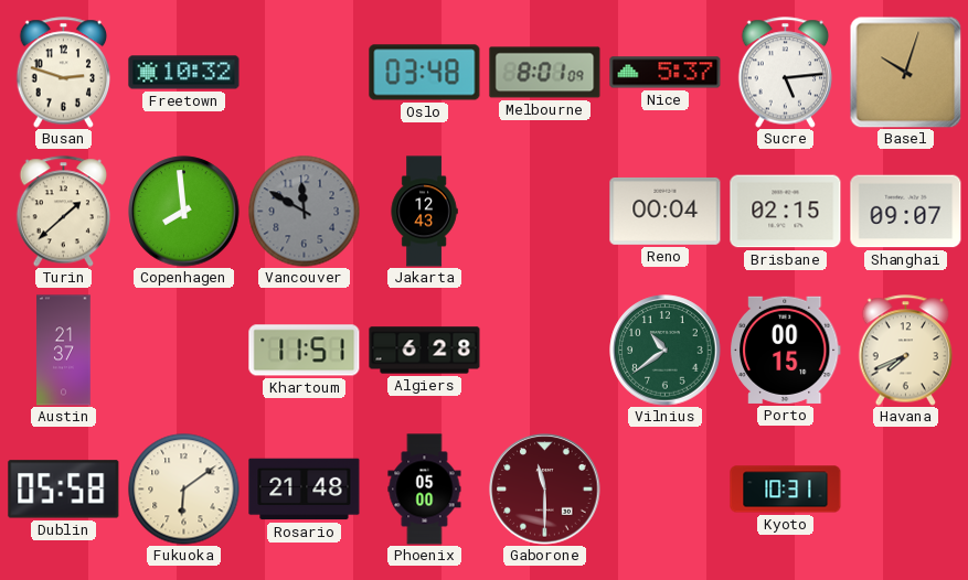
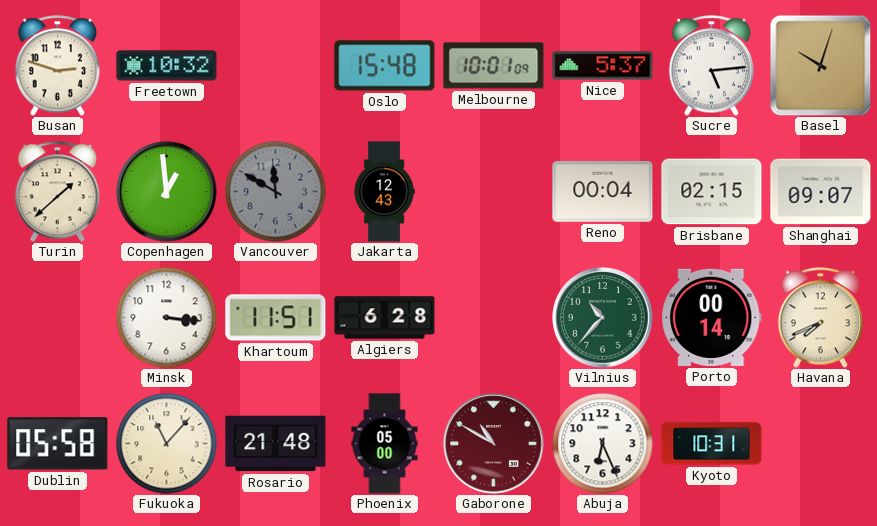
Oslo: 03:48 -> 15:48 (385, 66)
Melbourne: 8:01 -> 10:01 (494, 66)
Copenhagen: 7:59 -> 12:59 (167, 192)
Austin: 21:37 -> none (64, 351)
Minsk: none -> 3:16 (167, 318)
Vilnius: 10:39 -> 10:37 (603, 318)
Porto: 00:15 -> 00:14 (711, 317)
Fukuoka: 6:09 -> 11:07 (167, 444)
Gaborone: 11:30 -> 10:50 (494, 444)
Abuja: none -> 6:26 (603, 444)
